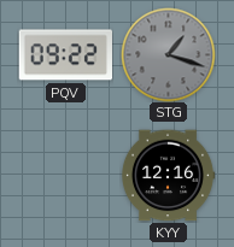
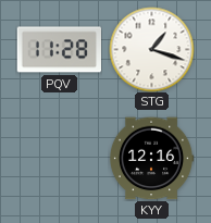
PQV: 09:22 -> 11:28 (59, 50)
STG dial: grey -> white (151, 49)
